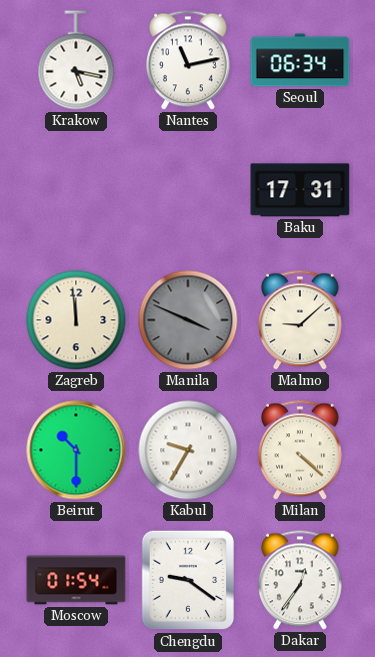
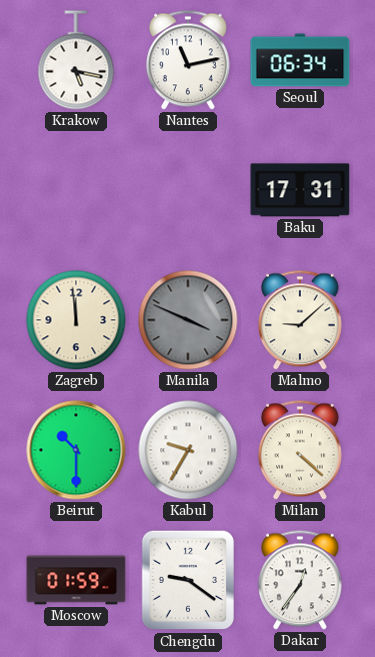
Moscow: 01:54 -> 01:59 (76, 580)
